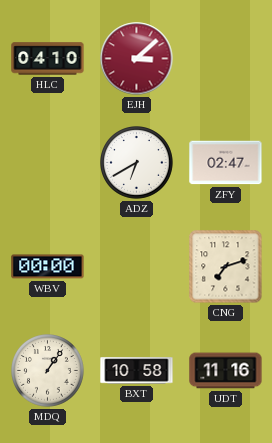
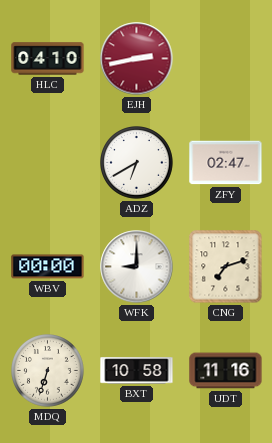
EJH: 3:08 -> 2:43 (137, 59)
WFK: none -> 9:00 (137, 267)
MDQ: 1:06 -> 6:33 (48, 371)
